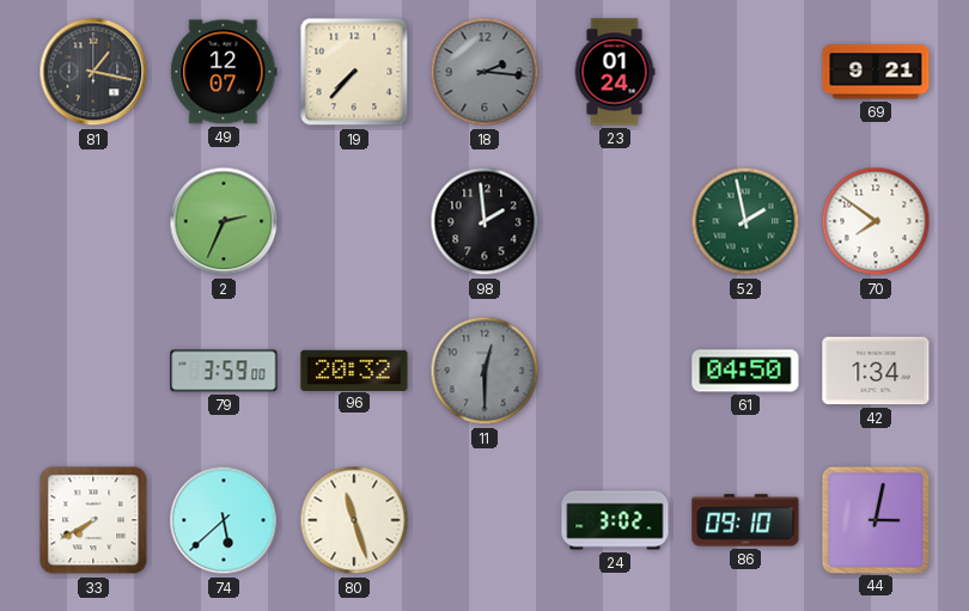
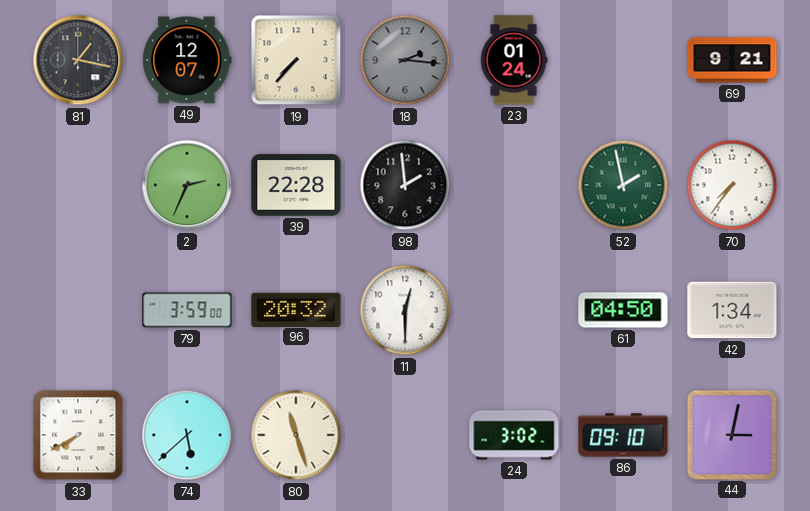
39: none -> 22:28 (296, 185)
70: 7:51 -> 7:36 (732, 185)
11 dial: grey -> white (405, 310)
